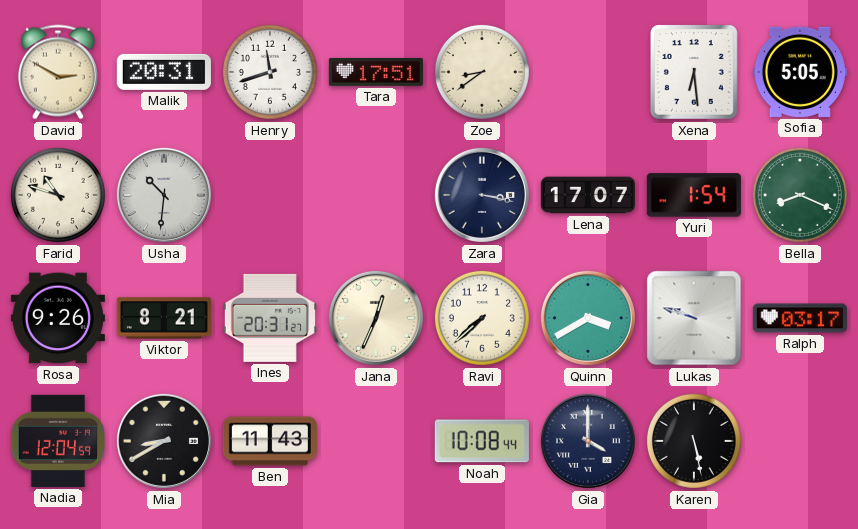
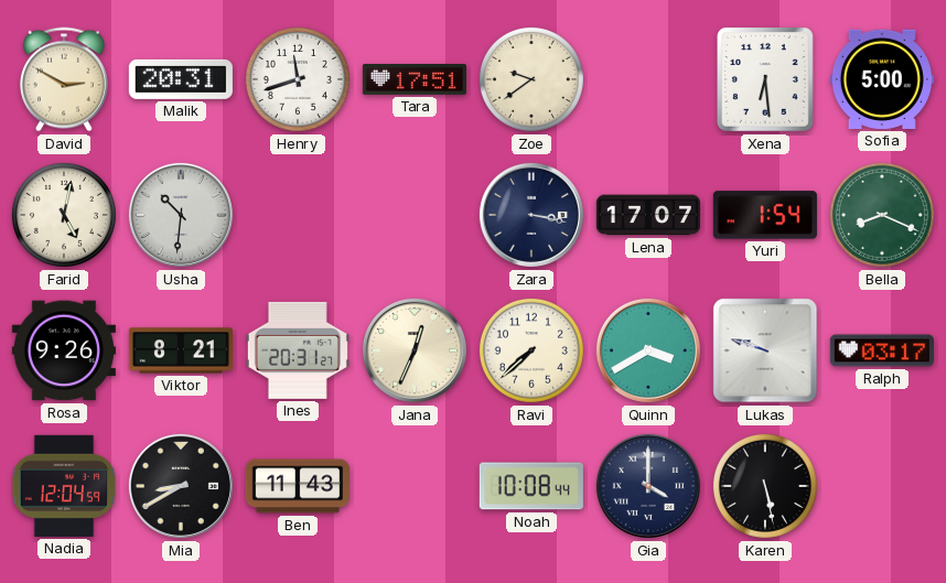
Zoe: 8:39 -> 9:39 (531, 79)
Sofia: 5:05 -> 5:00 (882, 79)
Farid: 10:48 -> 5:02 (64, 215)
